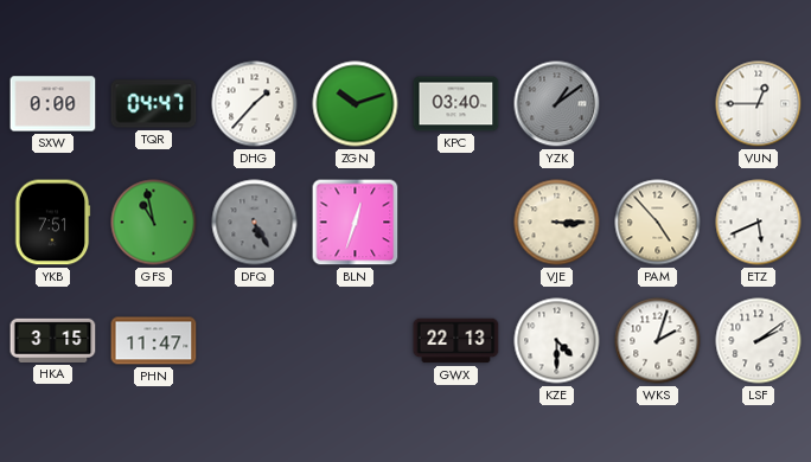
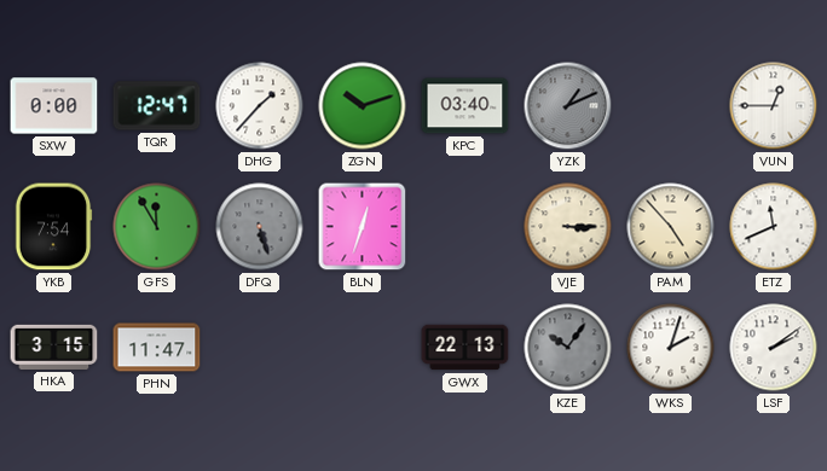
TQR: 04:47 -> 12:47 (157, 106)
YZK: 1:09 -> 1:11 (568, 106)
YKB: 7:51 -> 7:54 (53, 227)
GFS: 10:58 -> 11:55 (157, 227)
DFQ: 5:25 -> 5:27 (260, 227)
ETZ: 5:41 -> 11:41 (774, 227)
KZE: 4:30 -> 10:06 (568, 348)
KZE dial: white -> grey (568, 348)
